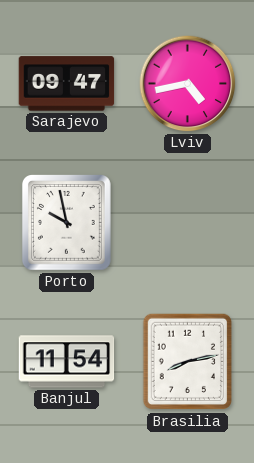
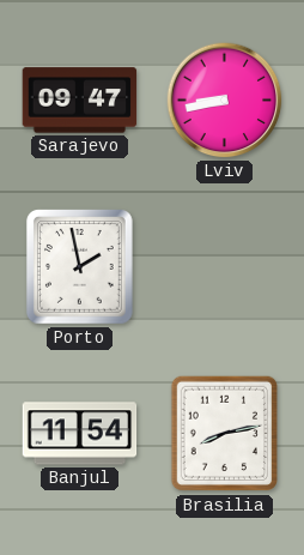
Lviv: 4:43 -> 8:43 (225, 101)
Porto: 9:58 -> 1:58 (79, 267)
